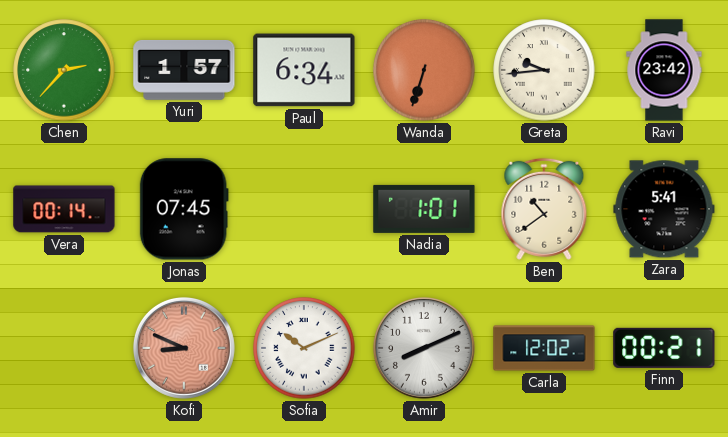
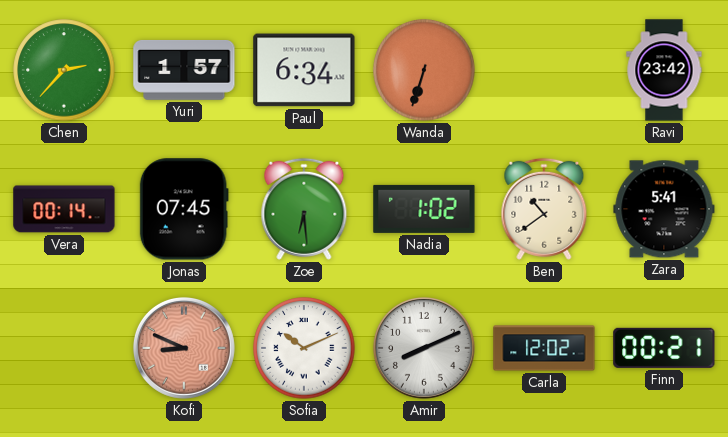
Greta: 9:44 -> none (544, 70)
Zoe: none -> 6:29 (304, 209)
Nadia: 1:01 -> 1:02 (424, 209)
